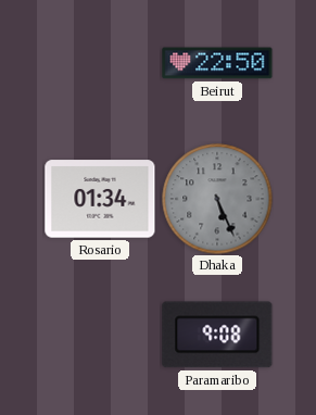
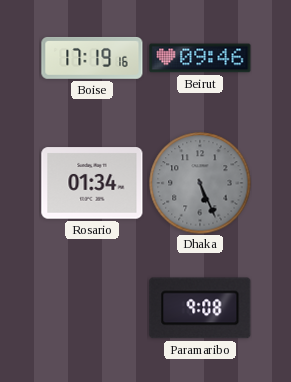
Boise: none -> 17:19 (92, 58)
Beirut: 22:50 -> 09:46 (200, 58)
